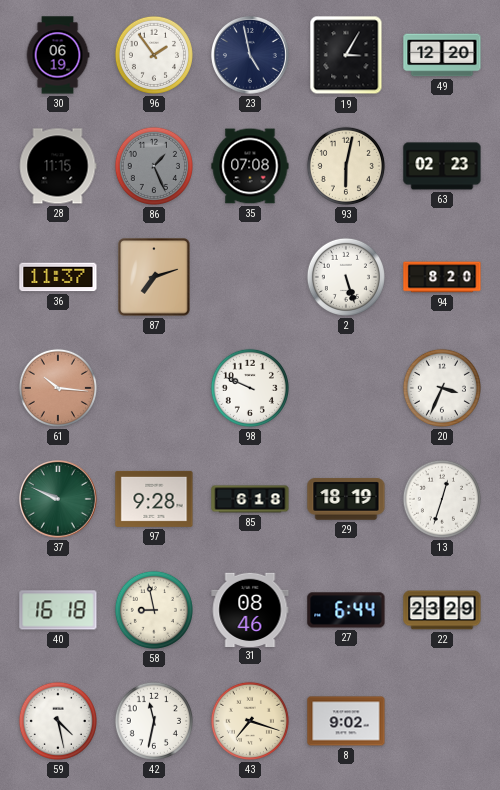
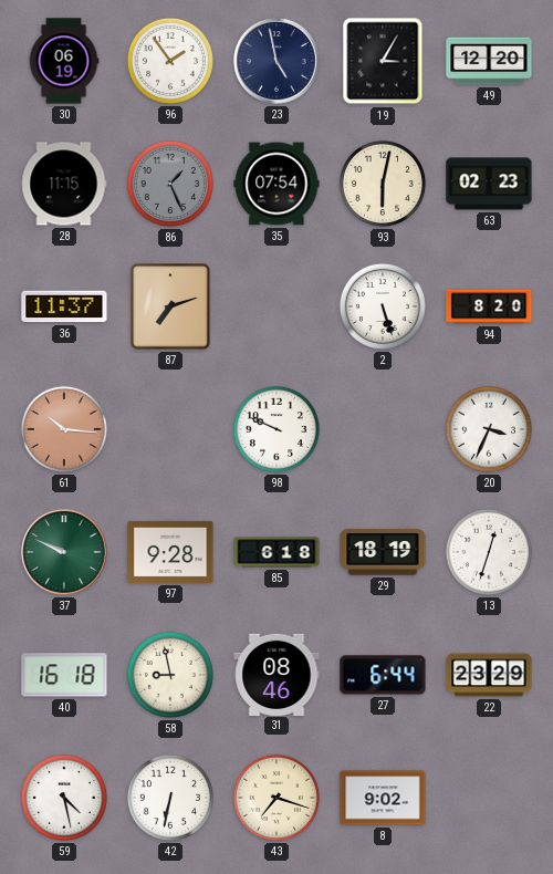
35: 07:08 -> 07:54 (276, 184)
42: 11:32 -> 6:32 (170, 798)
